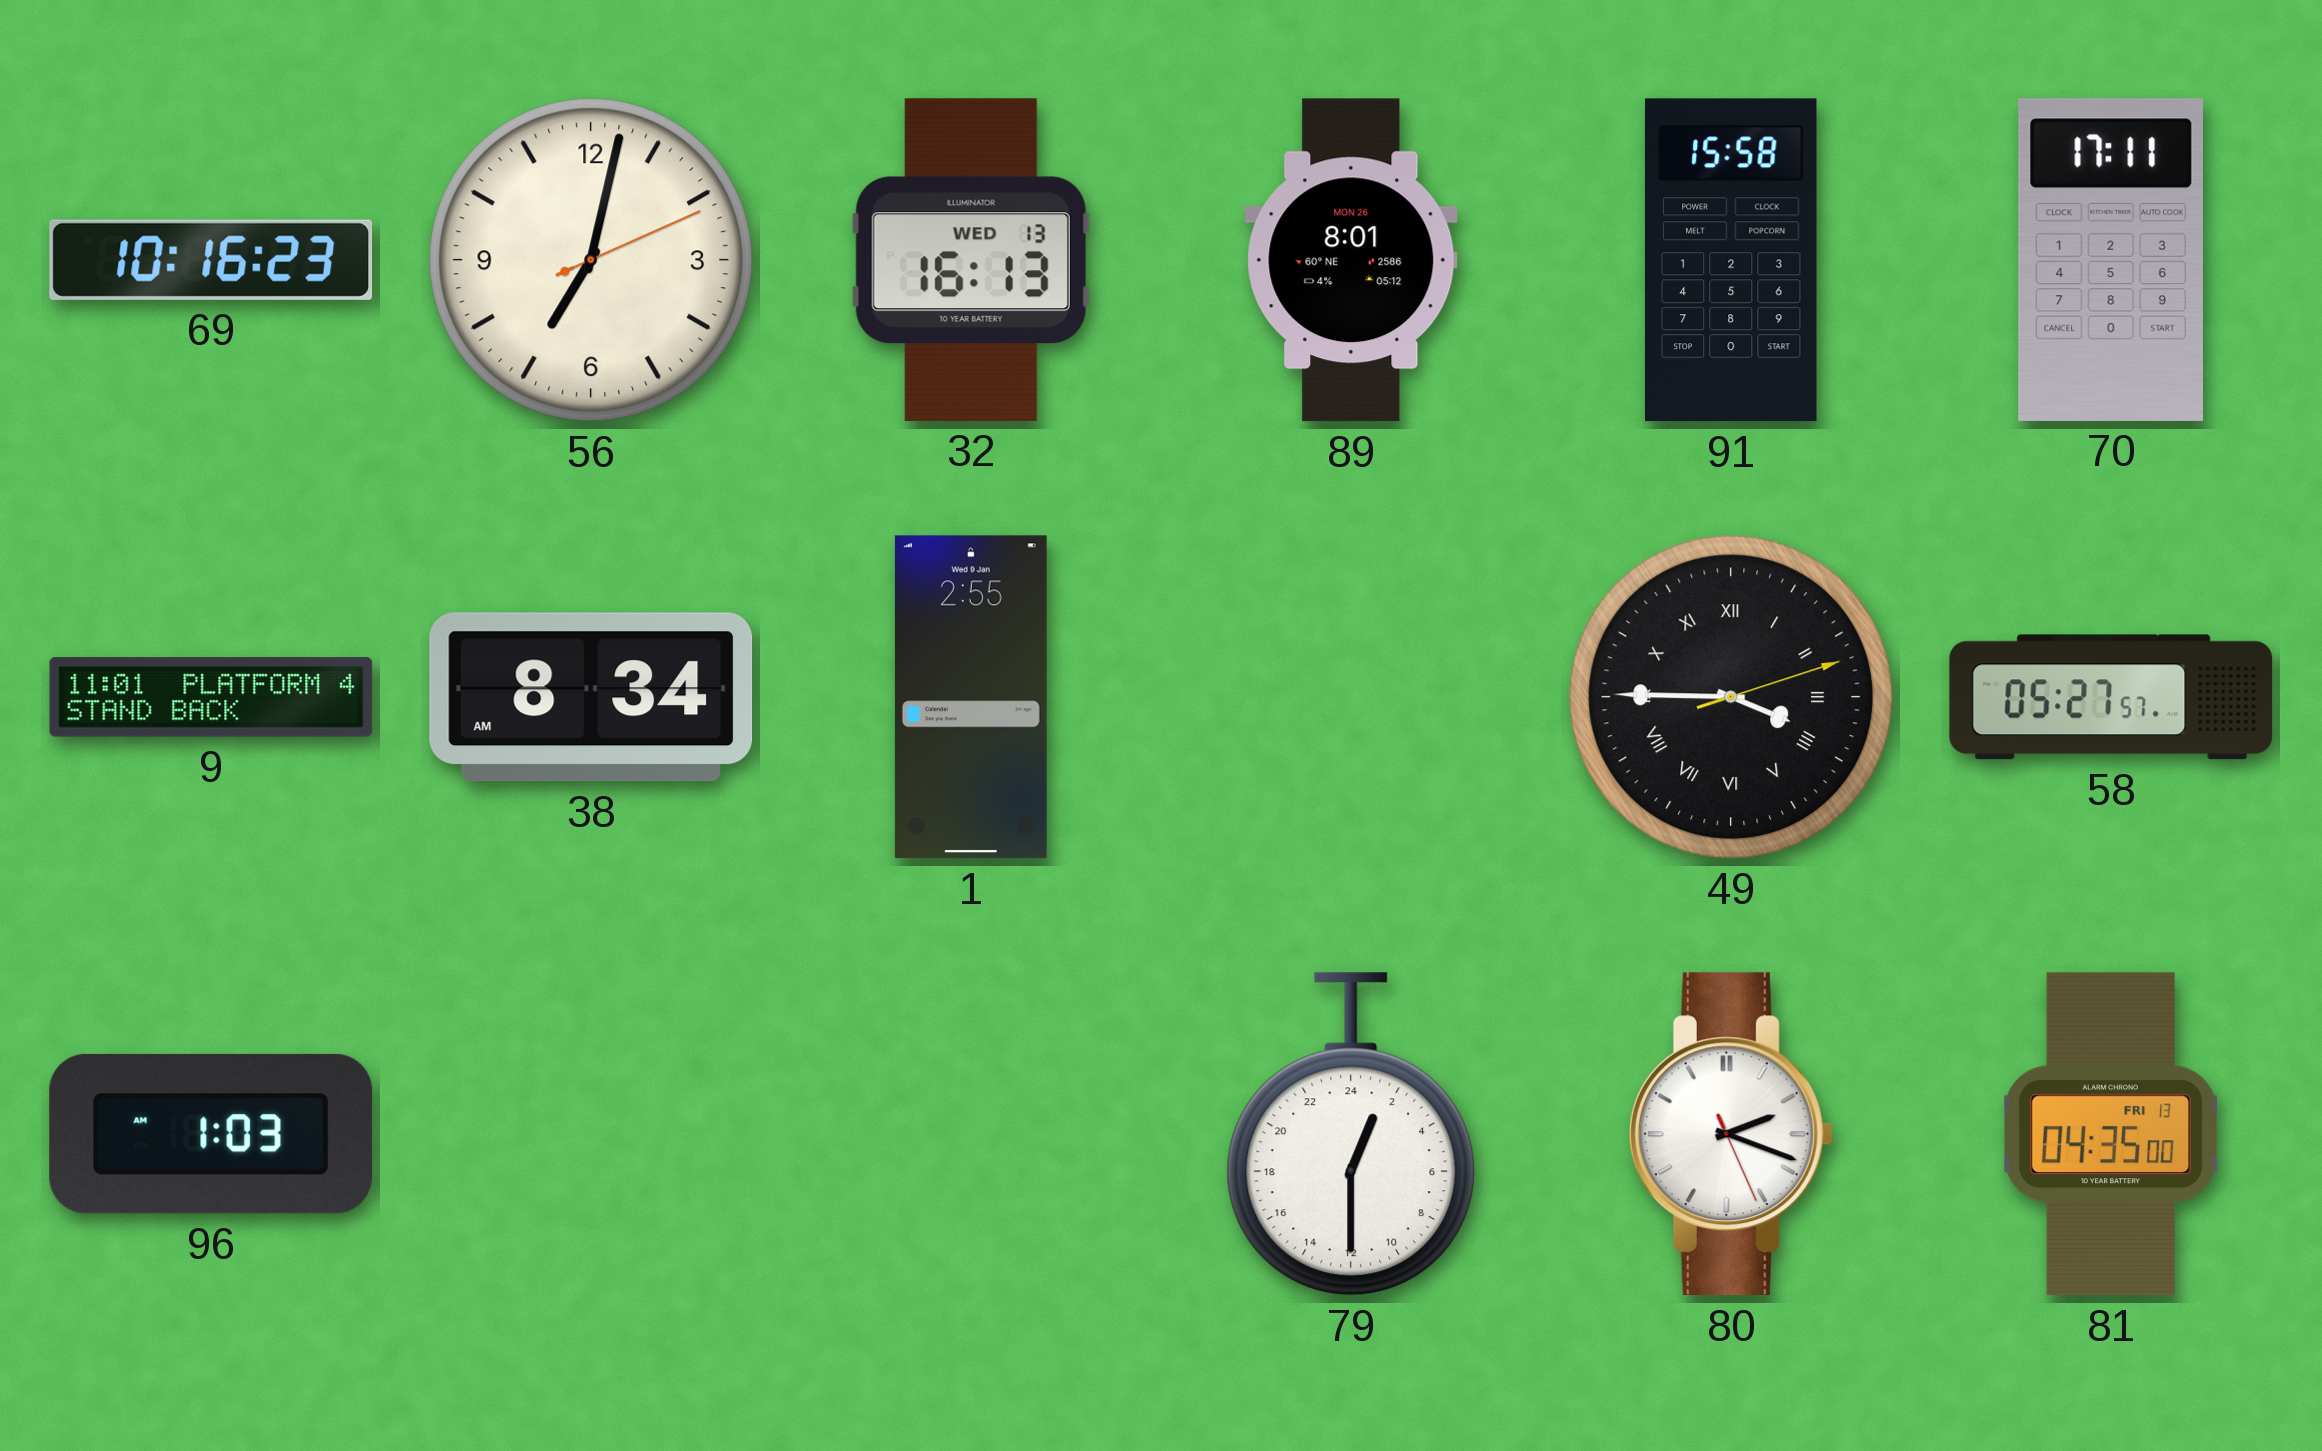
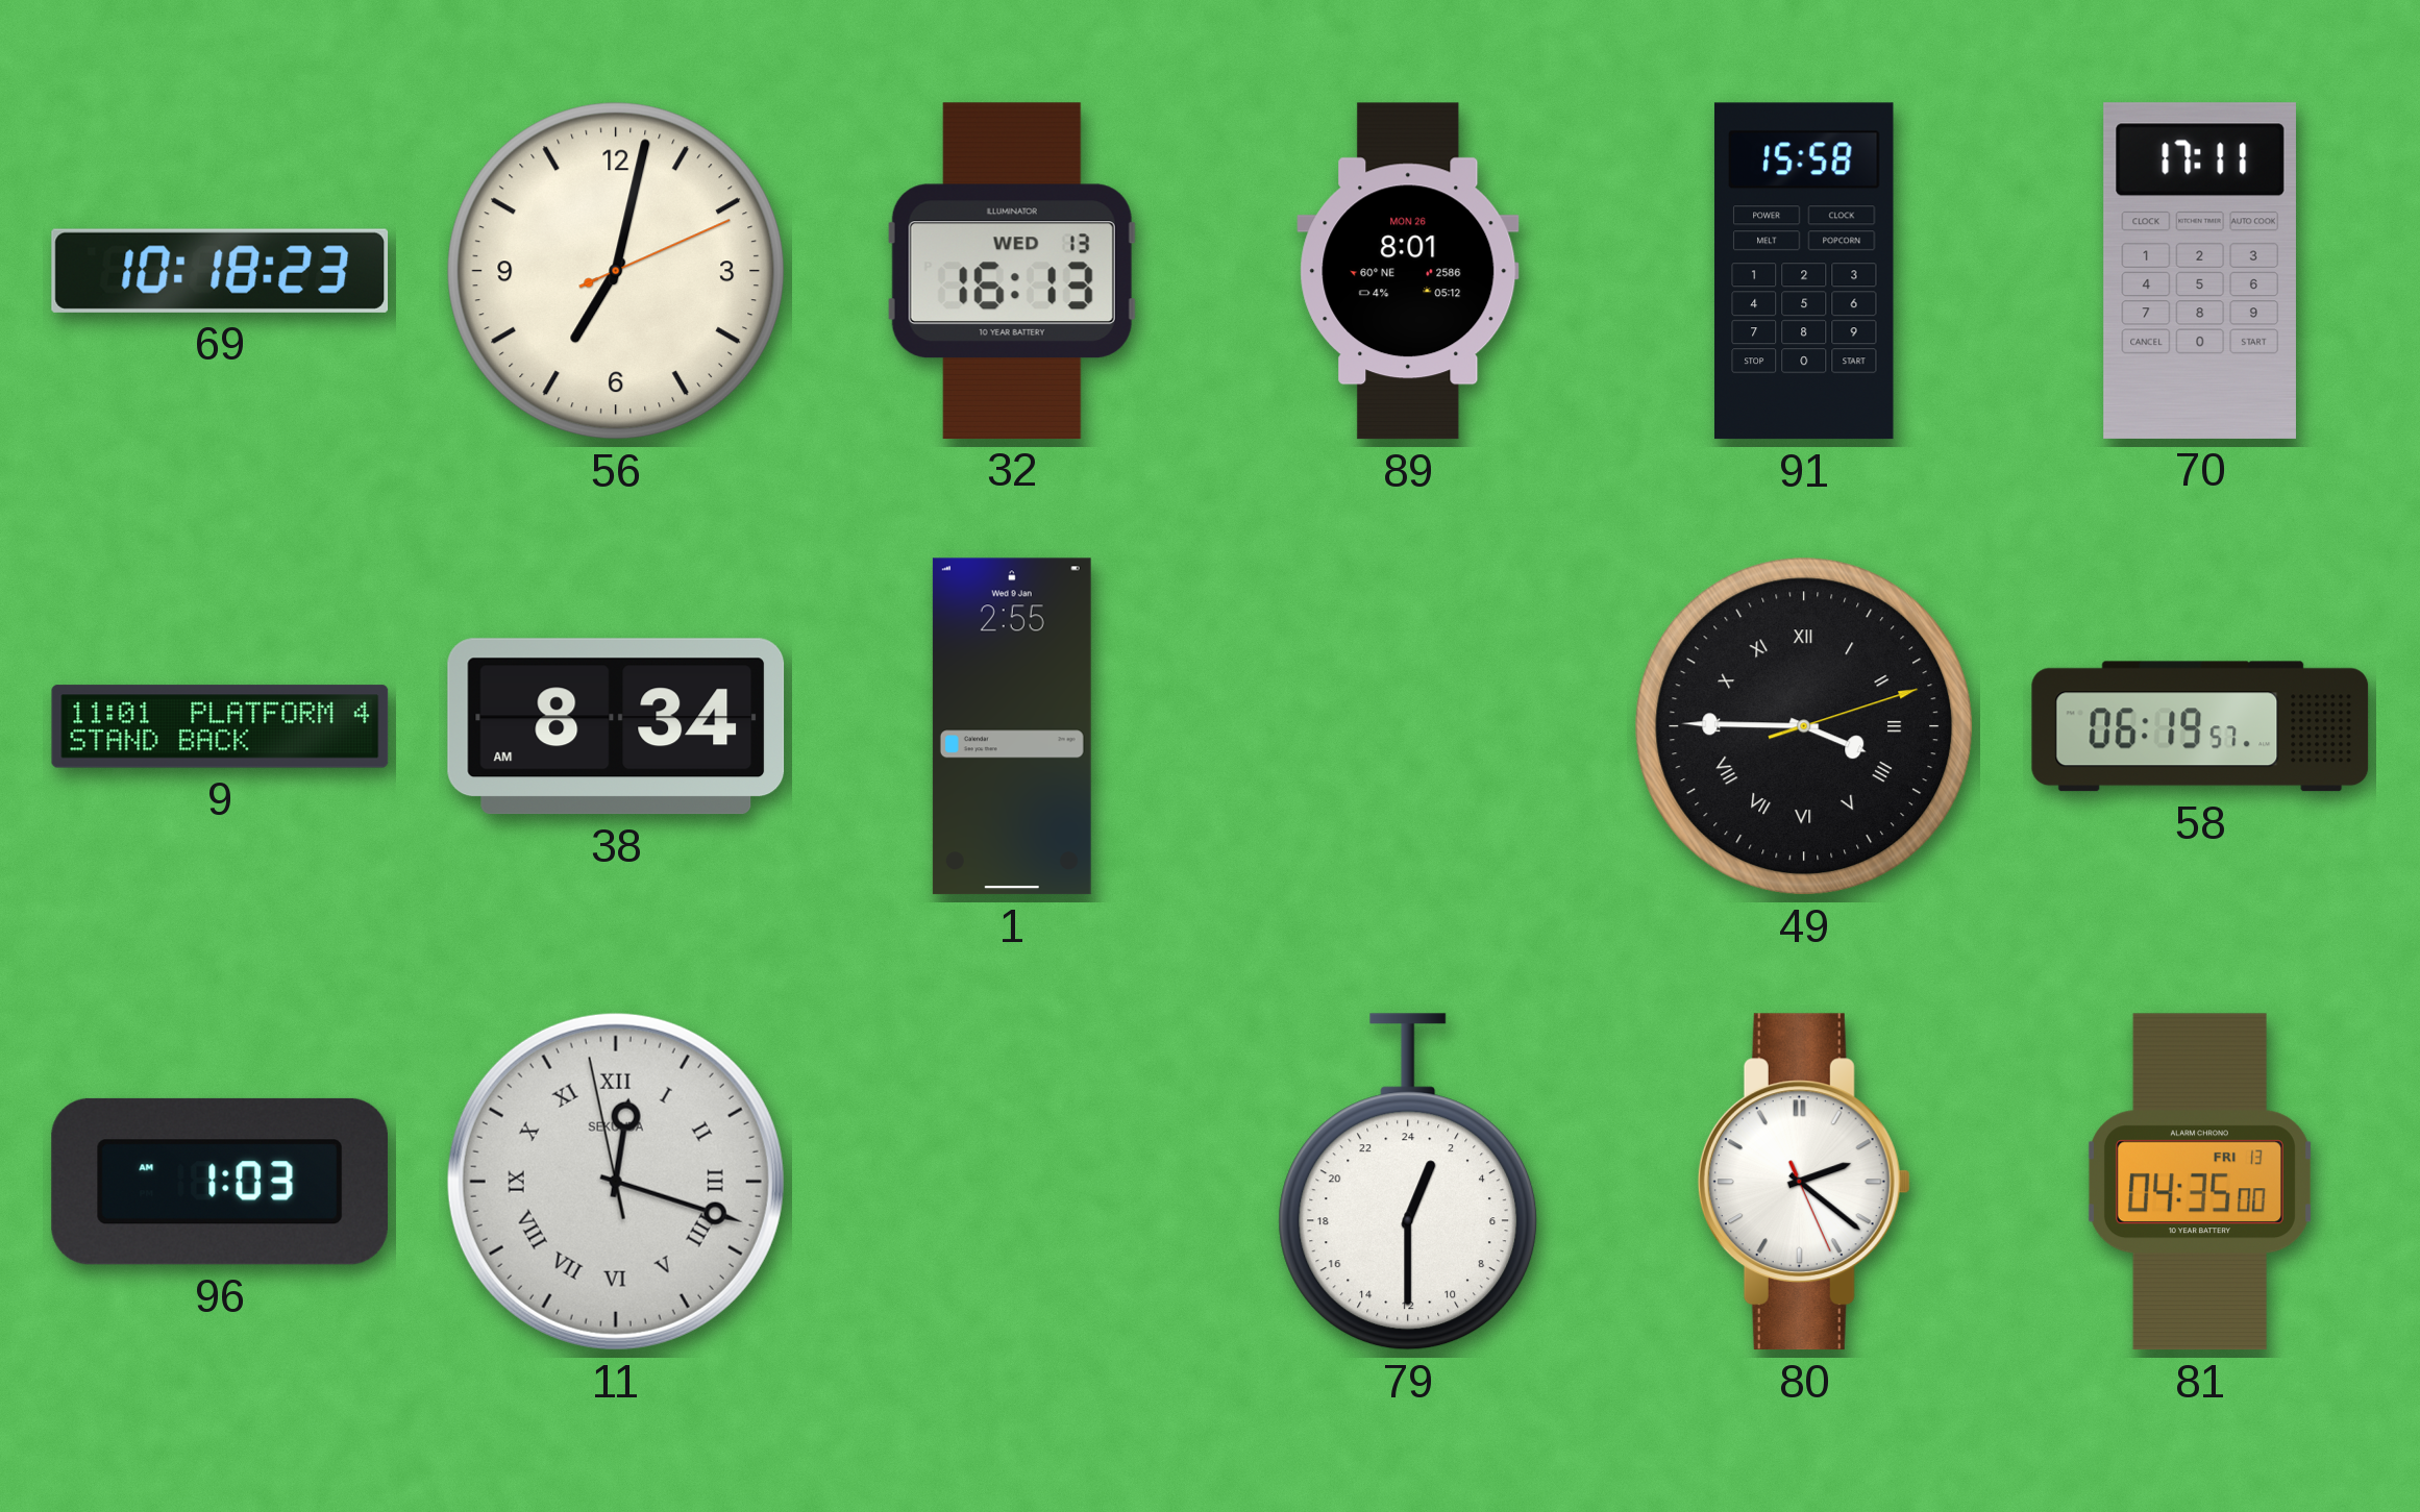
69: 10:16 -> 10:18 (220, 271)
58: 05:27 -> 06:19 (2200, 726)
11: none -> 12:17 (616, 1182)
80: 2:18 -> 2:21 (1804, 1182)
